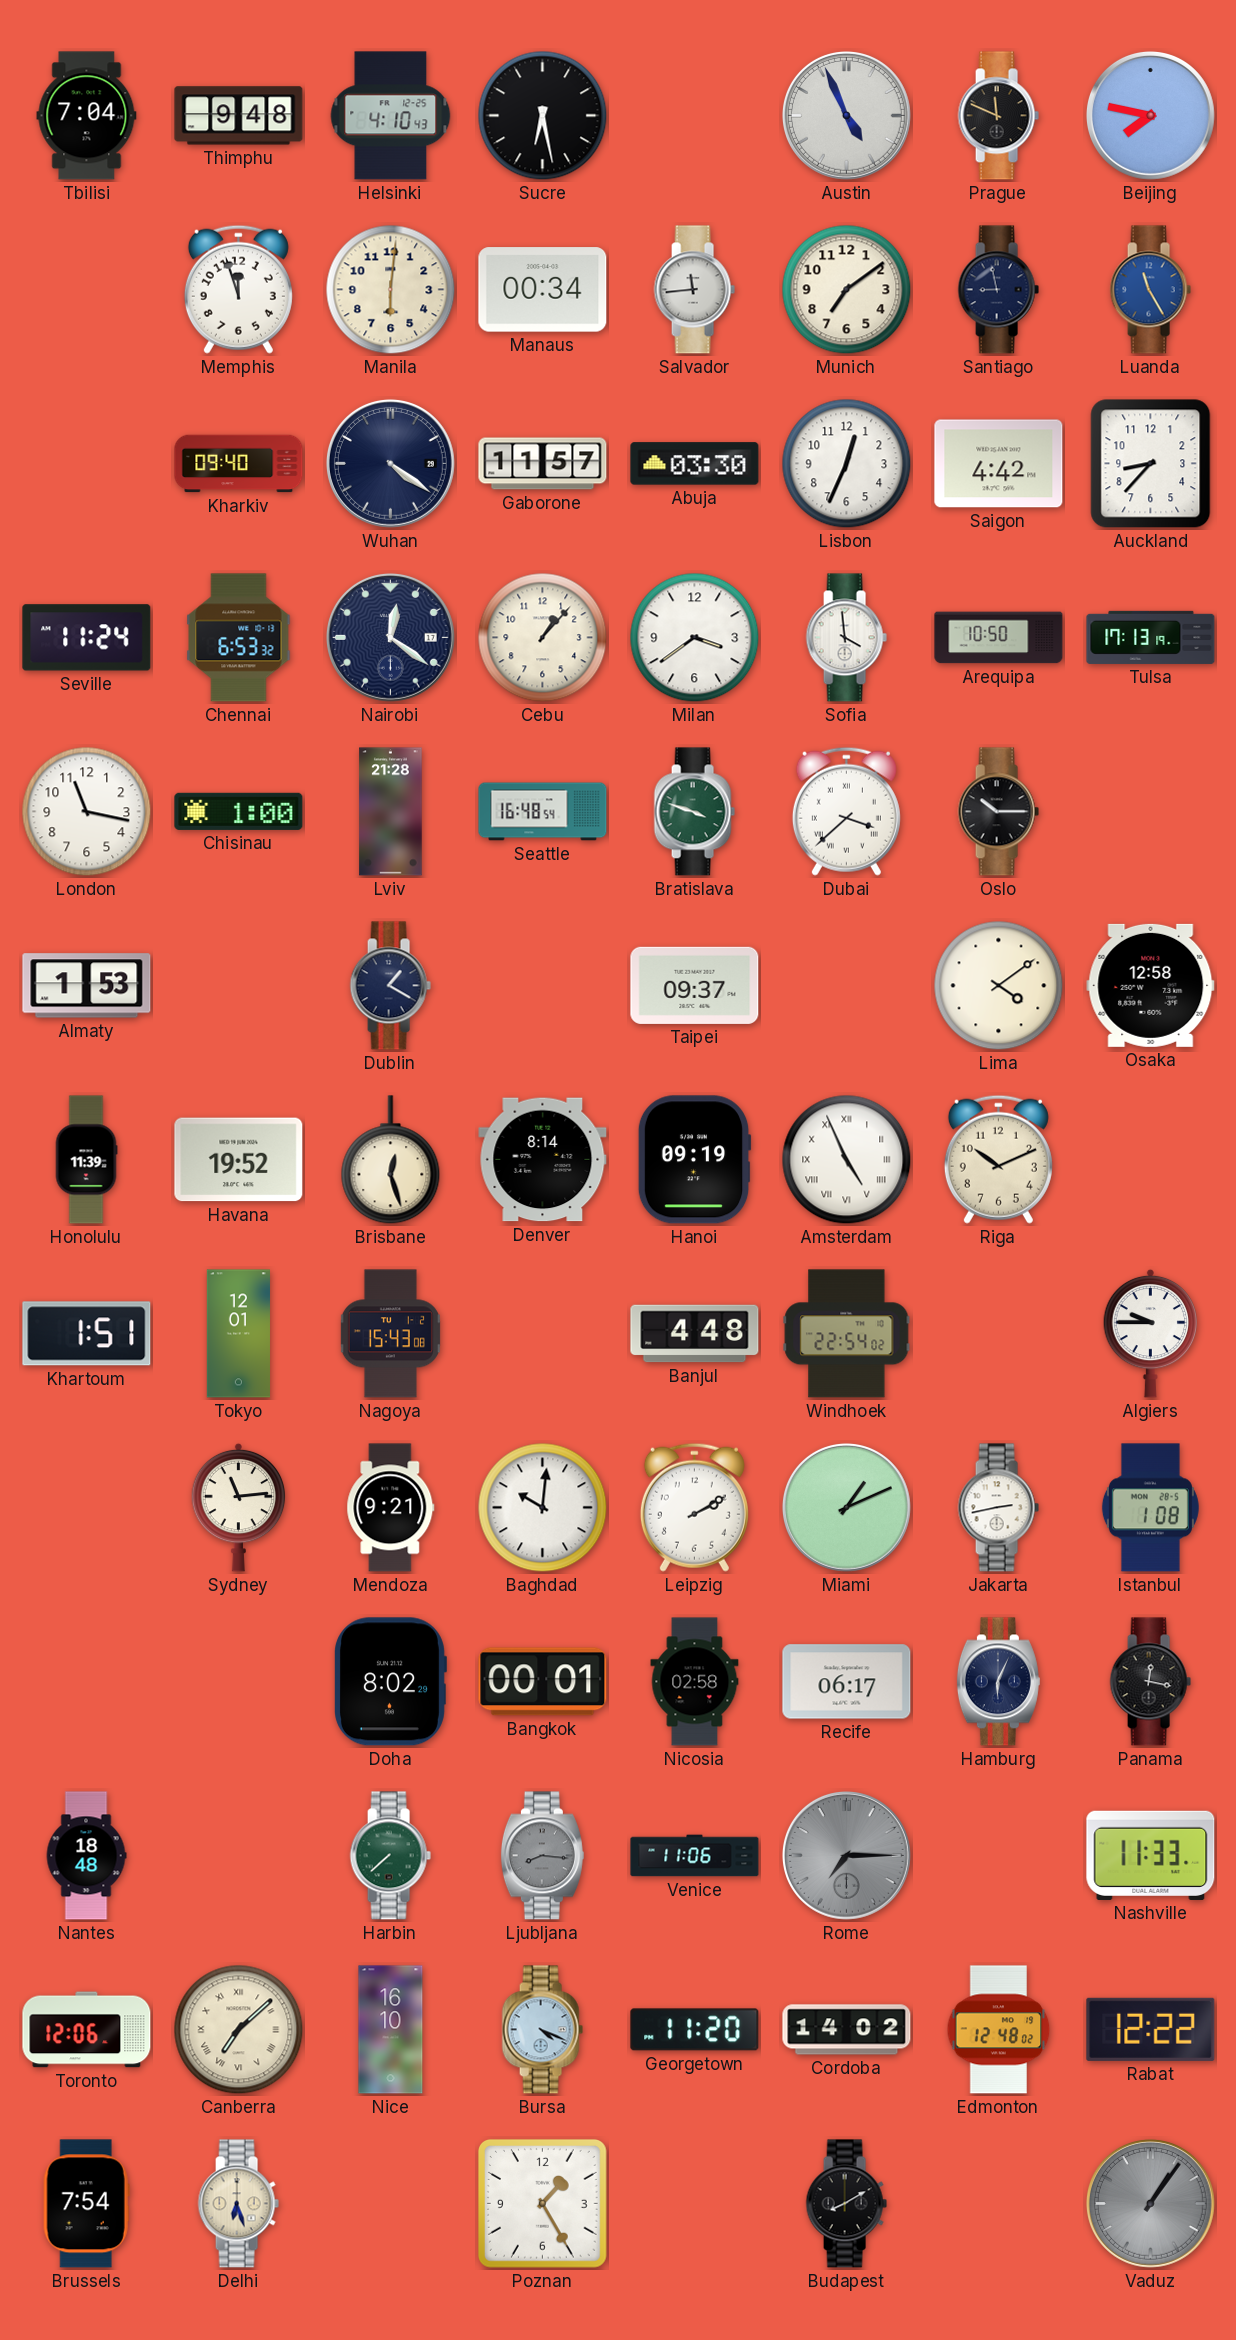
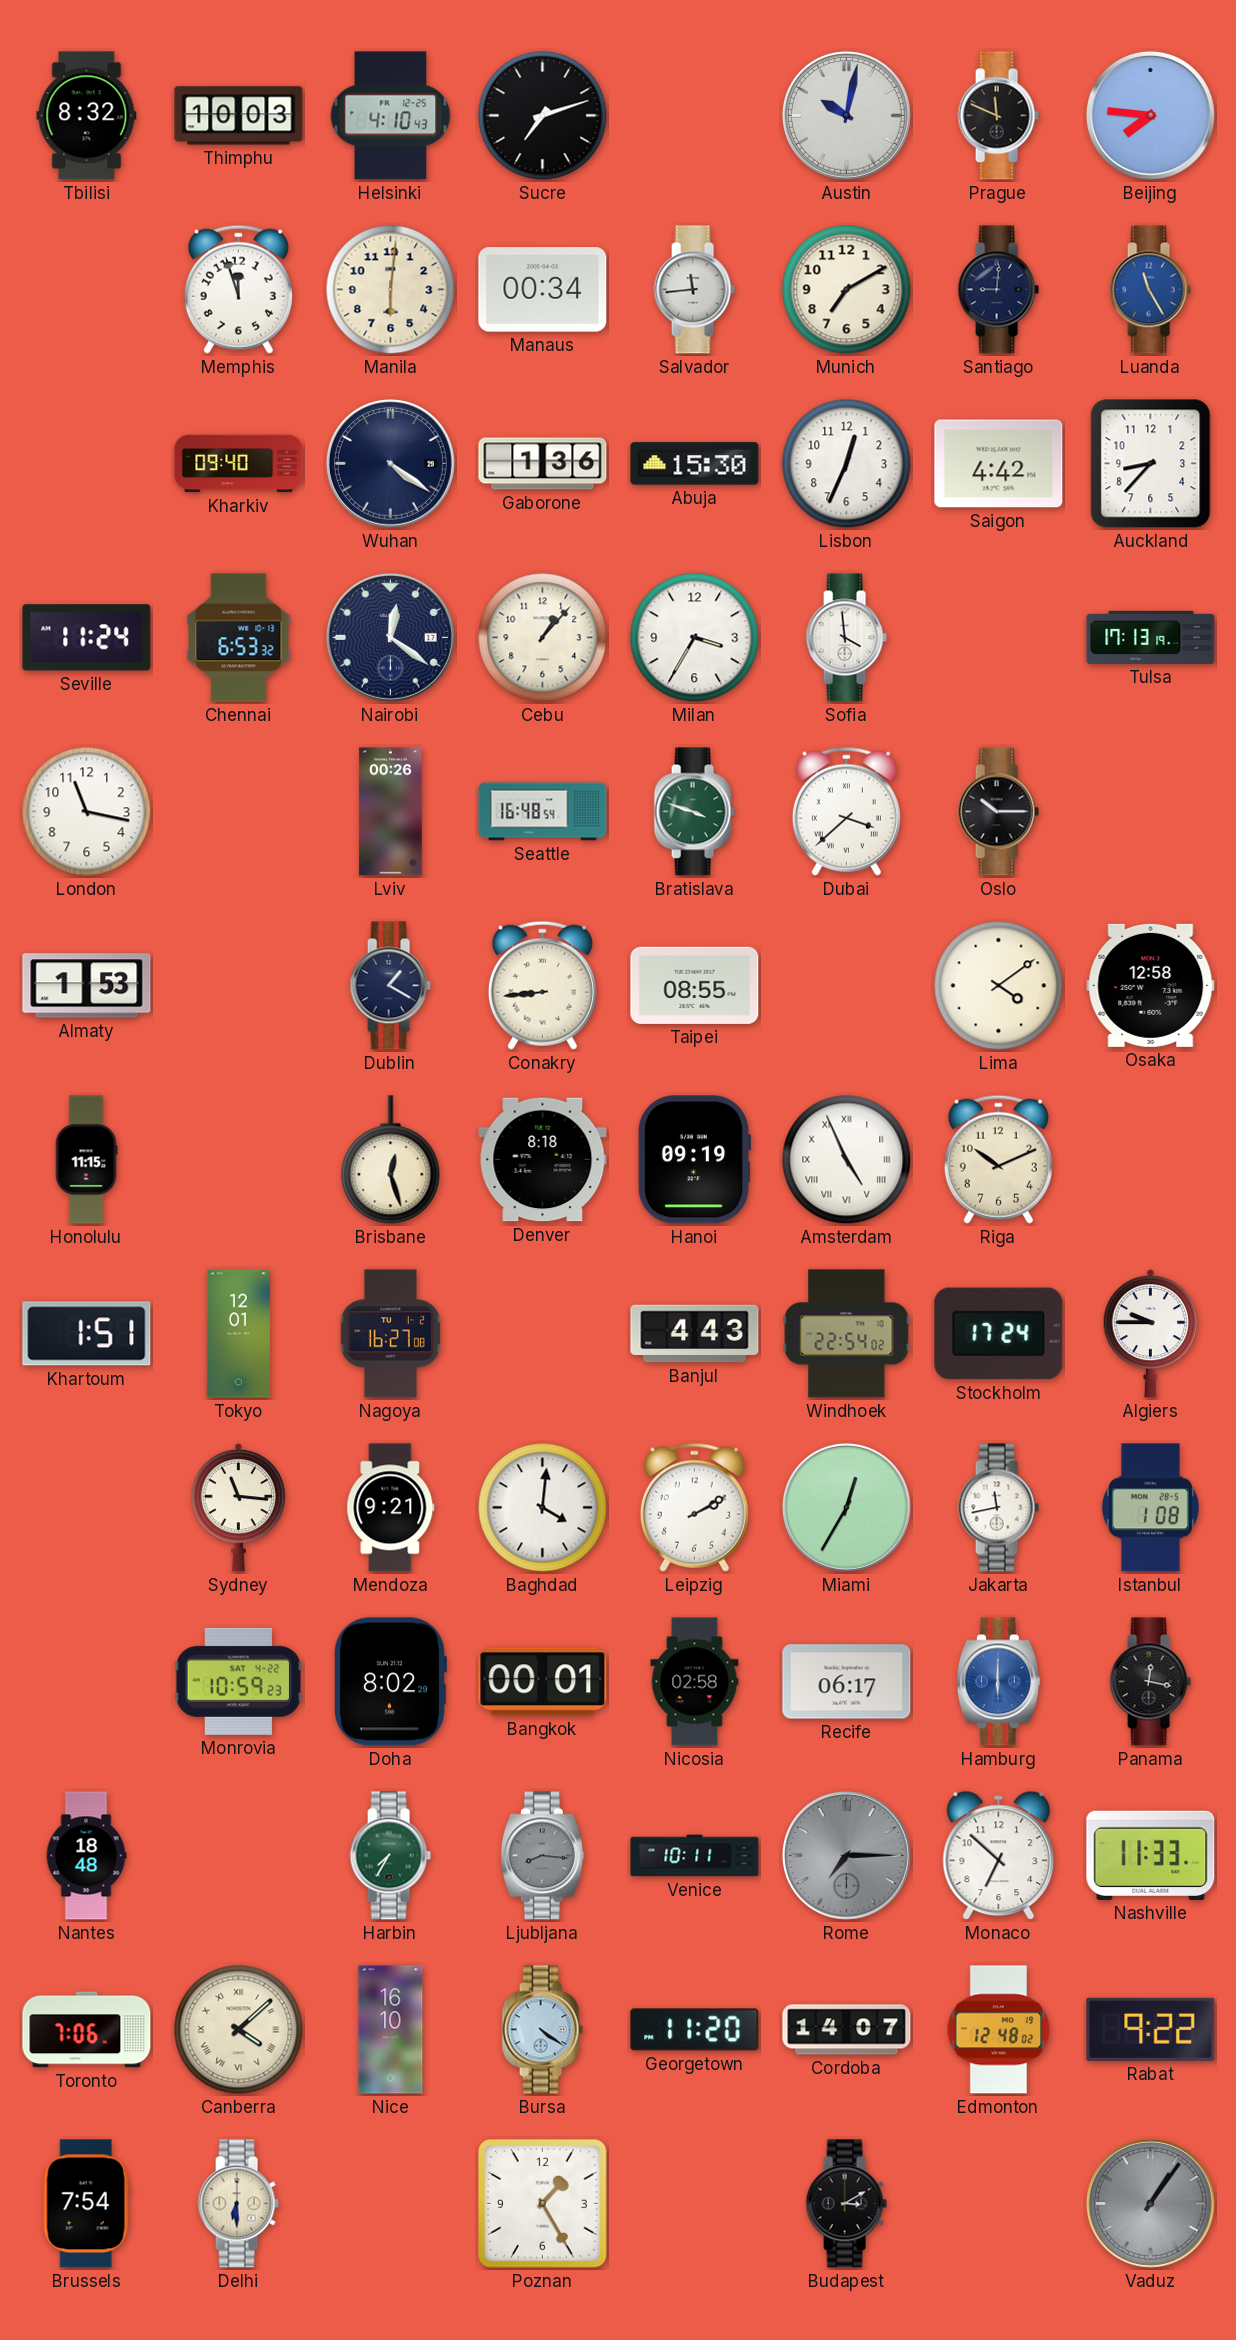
Tbilisi: 7:04 -> 8:32 (87, 116)
Thimphu: 9:48 -> 10:03 (239, 116)
Sucre: 6:28 -> 7:12 (543, 116)
Austin: 4:56 -> 10:02 (846, 115)
Beijing: 7:47 -> 7:46 (1150, 115)
Munich: 7:09 -> 7:10 (847, 290)
Santiago: 8:58 -> 9:01 (998, 290)
Gaborone: 11:57 -> 1:36 (543, 464)
Abuja: 03:30 -> 15:30 (695, 464)
Milan: 3:39 -> 3:35 (695, 638)
Arequipa: 10:50 -> none (999, 638)
Chisinau: 1:00 -> none (239, 811)
Lviv: 21:28 -> 00:26 (391, 812)
Conakry: none -> 8:44 (542, 985)
Taipei: 09:37 -> 08:55 (695, 985)
Honolulu: 11:39 -> 11:15 (86, 1160)
Havana: 19:52 -> none (239, 1160)
Denver: 8:14 -> 8:18 (543, 1160)
Nagoya: 15:43 -> 16:27 (390, 1334)
Banjul: 4:48 -> 4:43 (695, 1334)
Stockholm: none -> 17:24 (999, 1334)
Sydney: 11:14 -> 11:16 (239, 1507)
Baghdad: 10:01 -> 4:01 (543, 1508)
Miami: 1:11 -> 12:35 (846, 1507)
Jakarta: 2:43 -> 11:43 (998, 1508)
Monrovia: none -> 10:59 (238, 1681)
Hamburg: 6:04 -> 6:00 (998, 1682)
Hamburg dial: navy -> blue (998, 1682)
Harbin: 7:38 -> 7:35 (390, 1856)
Venice: 11:06 -> 10:11 (695, 1856)
Monaco: none -> 6:52 (999, 1856)
Toronto: 12:06 -> 7:06 (87, 2030)
Canberra: 7:08 -> 4:08 (239, 2030)
Bursa: 4:19 -> 4:21 (542, 2030)
Cordoba: 14:02 -> 14:07 (847, 2030)
Rabat: 12:22 -> 9:22 (1151, 2029)
Delhi: 6:27 -> 6:30 (238, 2204)
Budapest: 8:10 -> 3:10 (846, 2204)
